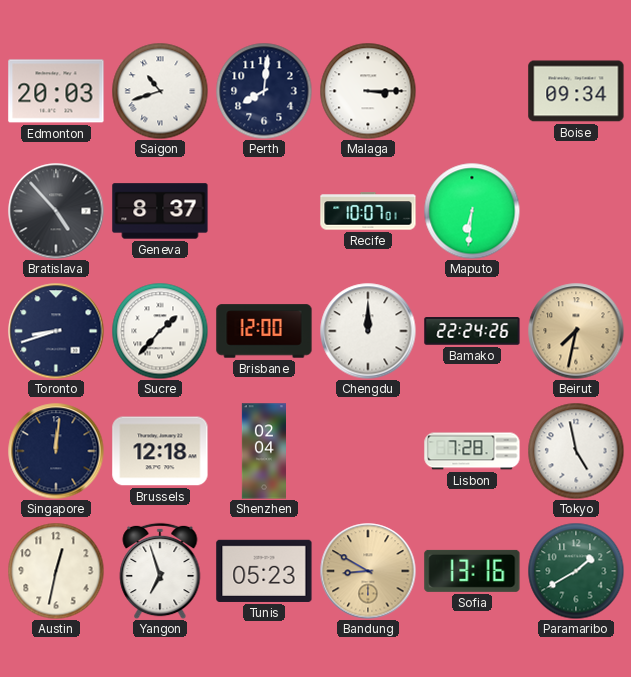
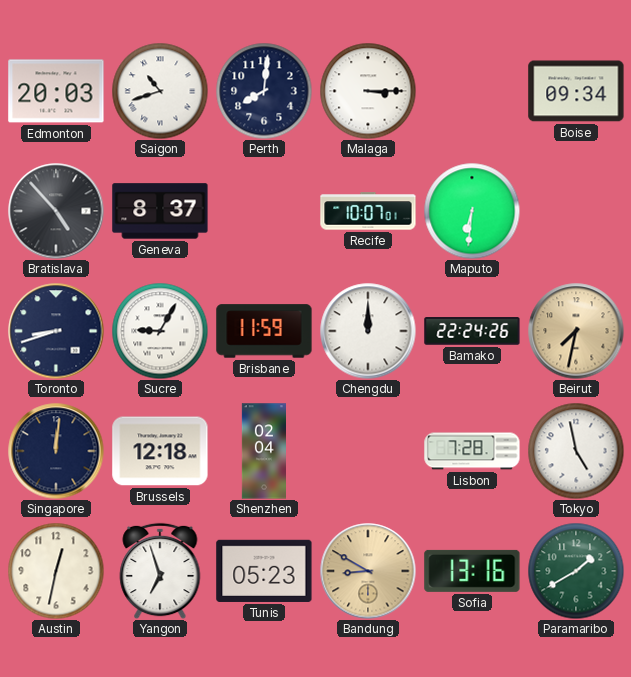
Sucre: 1:37 -> 9:05 (160, 331)
Brisbane: 12:00 -> 11:59 (264, 331)
